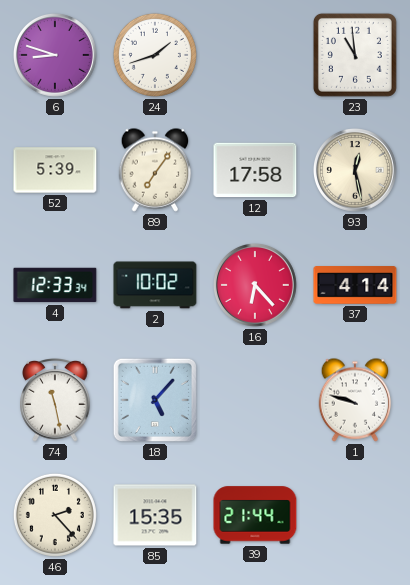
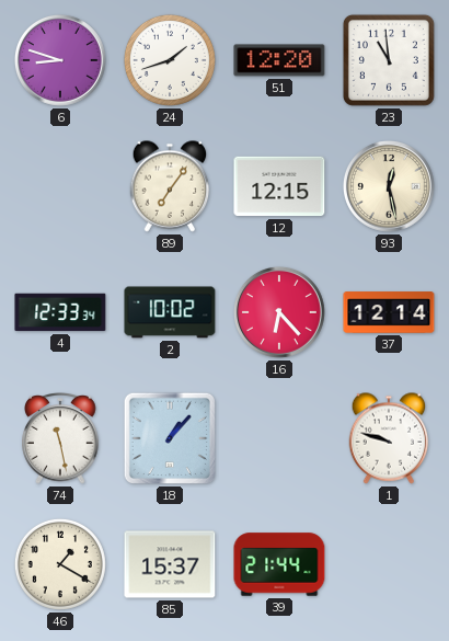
51: none -> 12:20 (279, 60)
52: 5:39 -> none (55, 170)
12: 17:58 -> 12:15 (279, 186)
37: 4:14 -> 12:14 (389, 312)
18: 5:07 -> 1:07 (170, 438)
46: 2:23 -> 1:20 (60, 564)
85: 15:35 -> 15:37 (170, 564)
